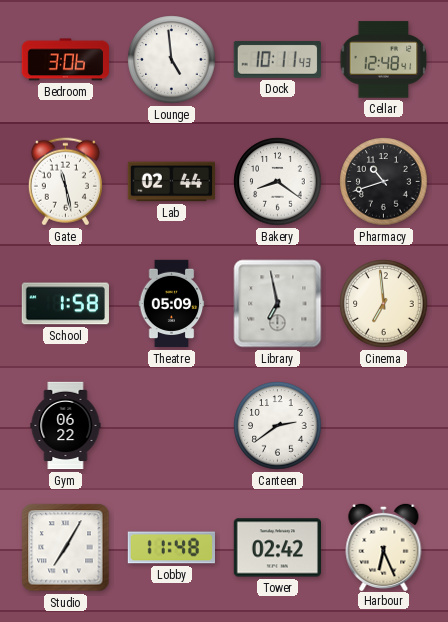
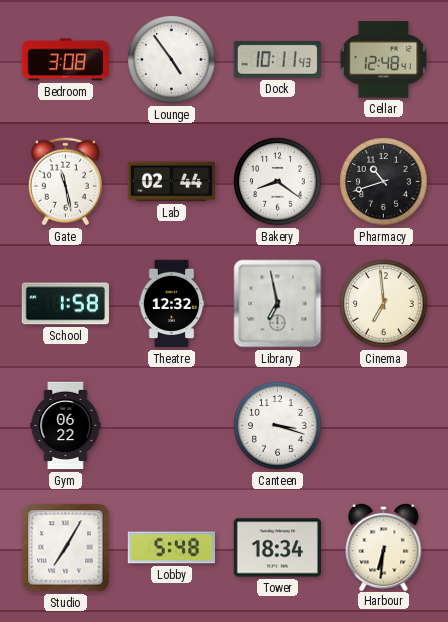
Bedroom: 3:06 -> 3:08 (65, 60)
Lounge: 4:59 -> 4:54 (172, 60)
Theatre: 05:09 -> 12:32 (172, 304)
Canteen: 2:39 -> 3:18 (278, 426)
Lobby: 11:48 -> 5:48 (171, 548)
Tower: 02:42 -> 18:34 (277, 548)
Harbour: 6:26 -> 6:31 (384, 546)
